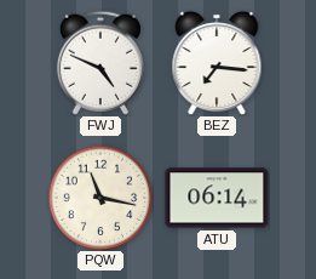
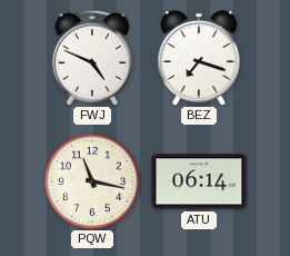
BEZ: 7:16 -> 7:18 (199, 58)
